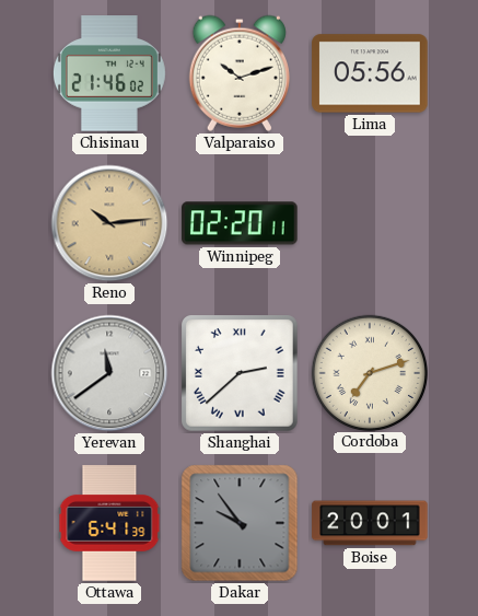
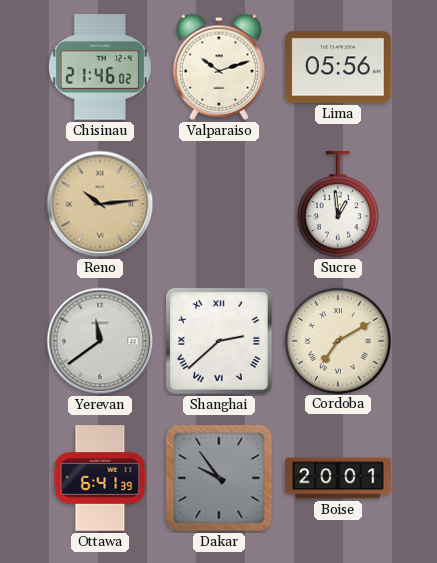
Winnipeg: 02:20 -> none (240, 223)
Sucre: none -> 12:59 (338, 205)
Cordoba: 7:12 -> 7:10 (337, 340)
